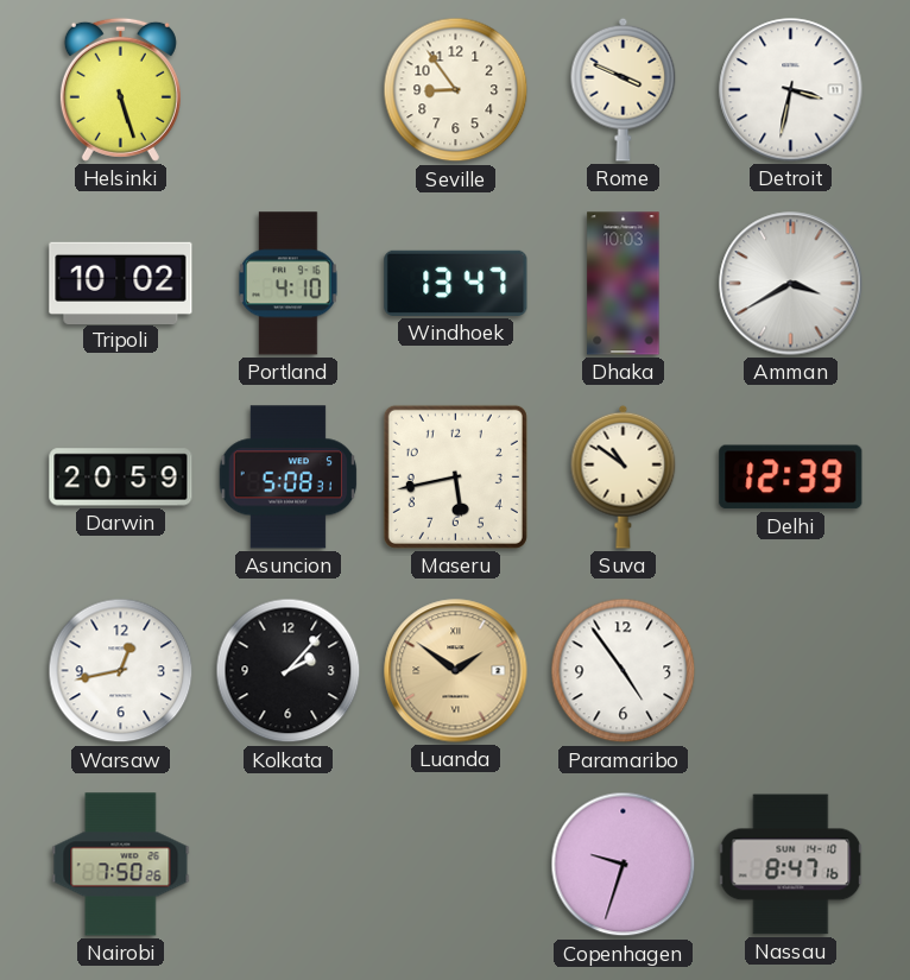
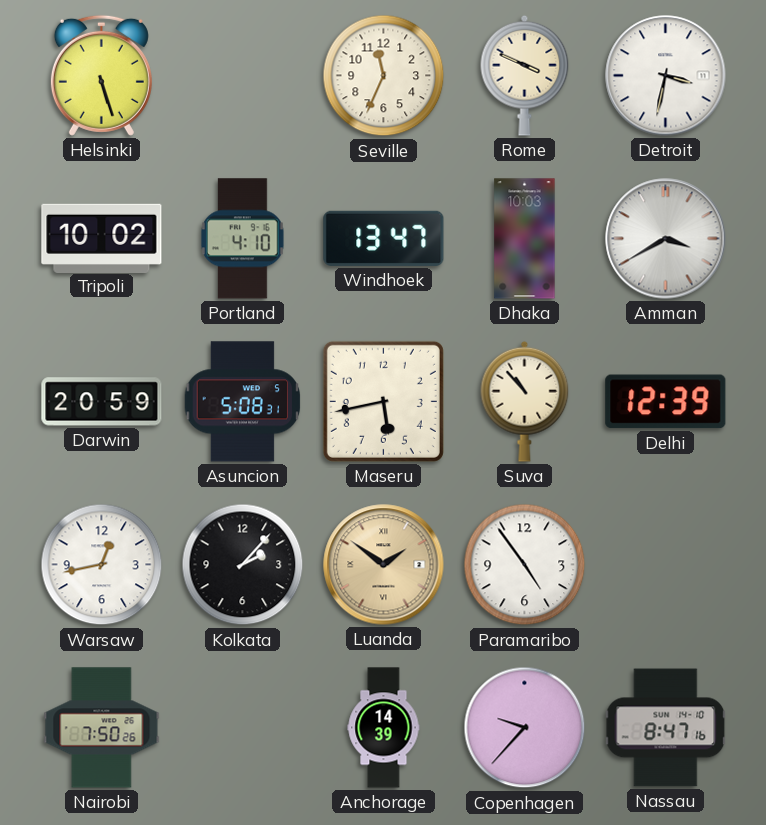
Seville: 8:54 -> 11:34 (384, 76)
Suva: 10:51 -> 10:53 (525, 401)
Anchorage: none -> 14:39 (384, 728)
Copenhagen: 9:33 -> 9:37 (525, 728)
